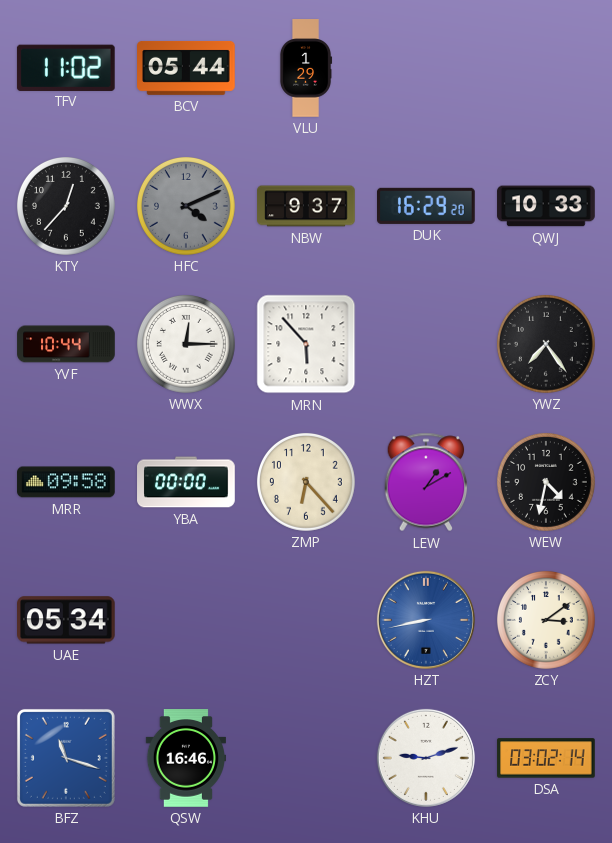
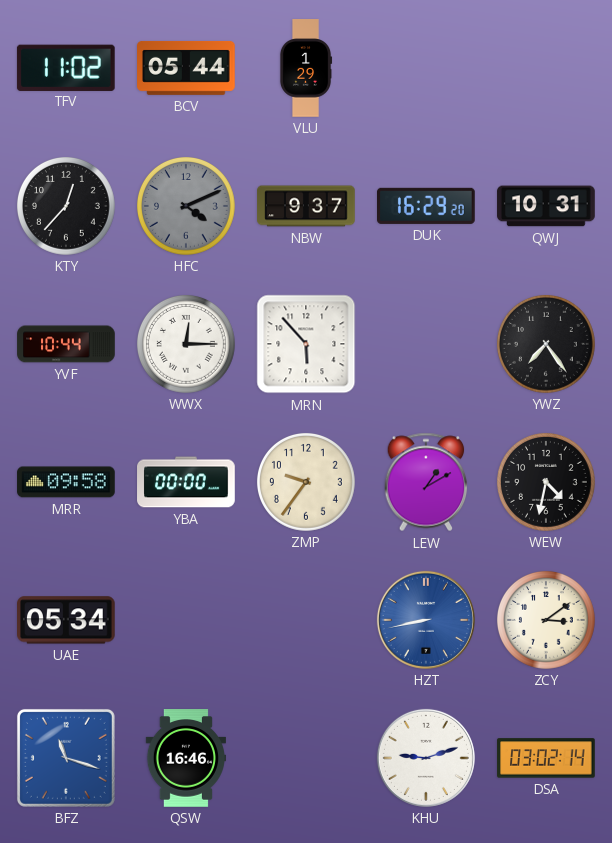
QWJ: 10:33 -> 10:31 (546, 206)
ZMP: 6:23 -> 9:36 (306, 482)
